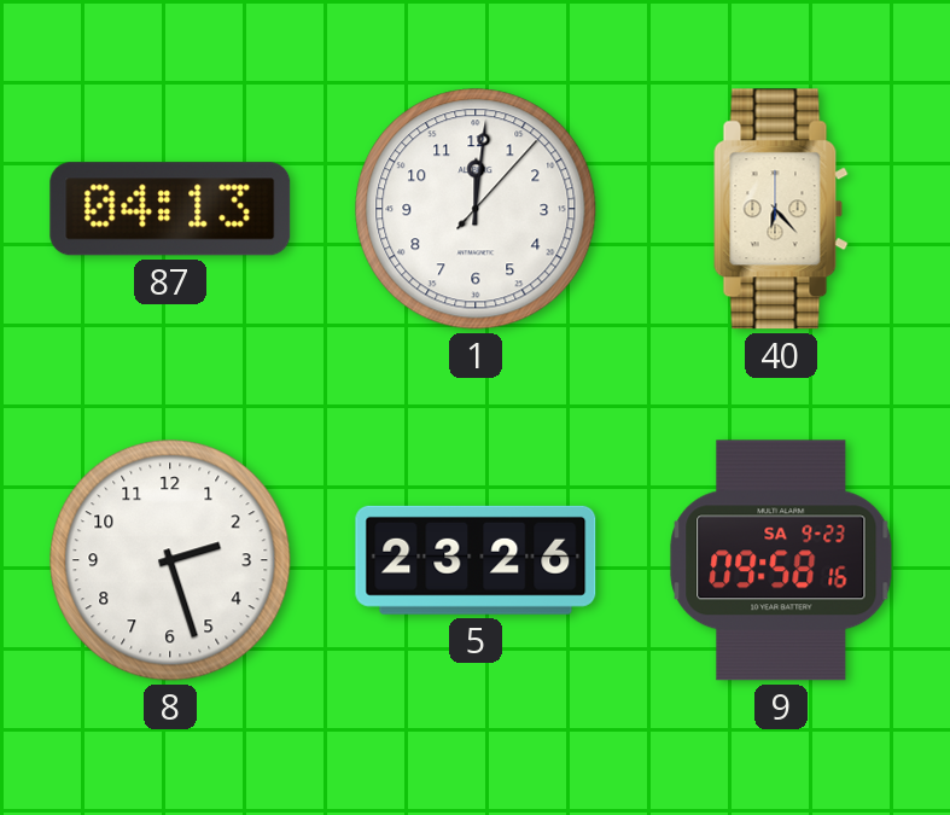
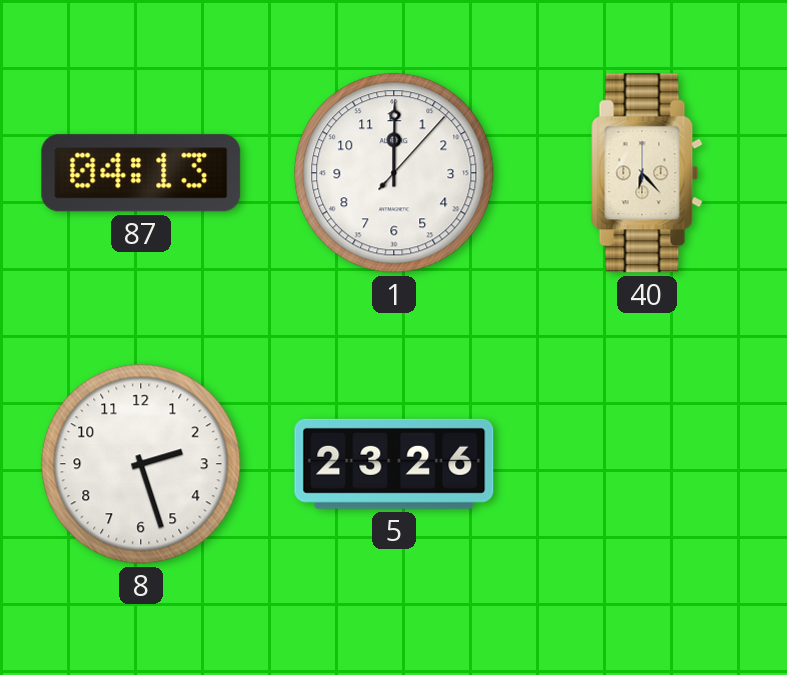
1: 12:01 -> 12:00 (394, 173)
9: 09:58 -> none (781, 560)
